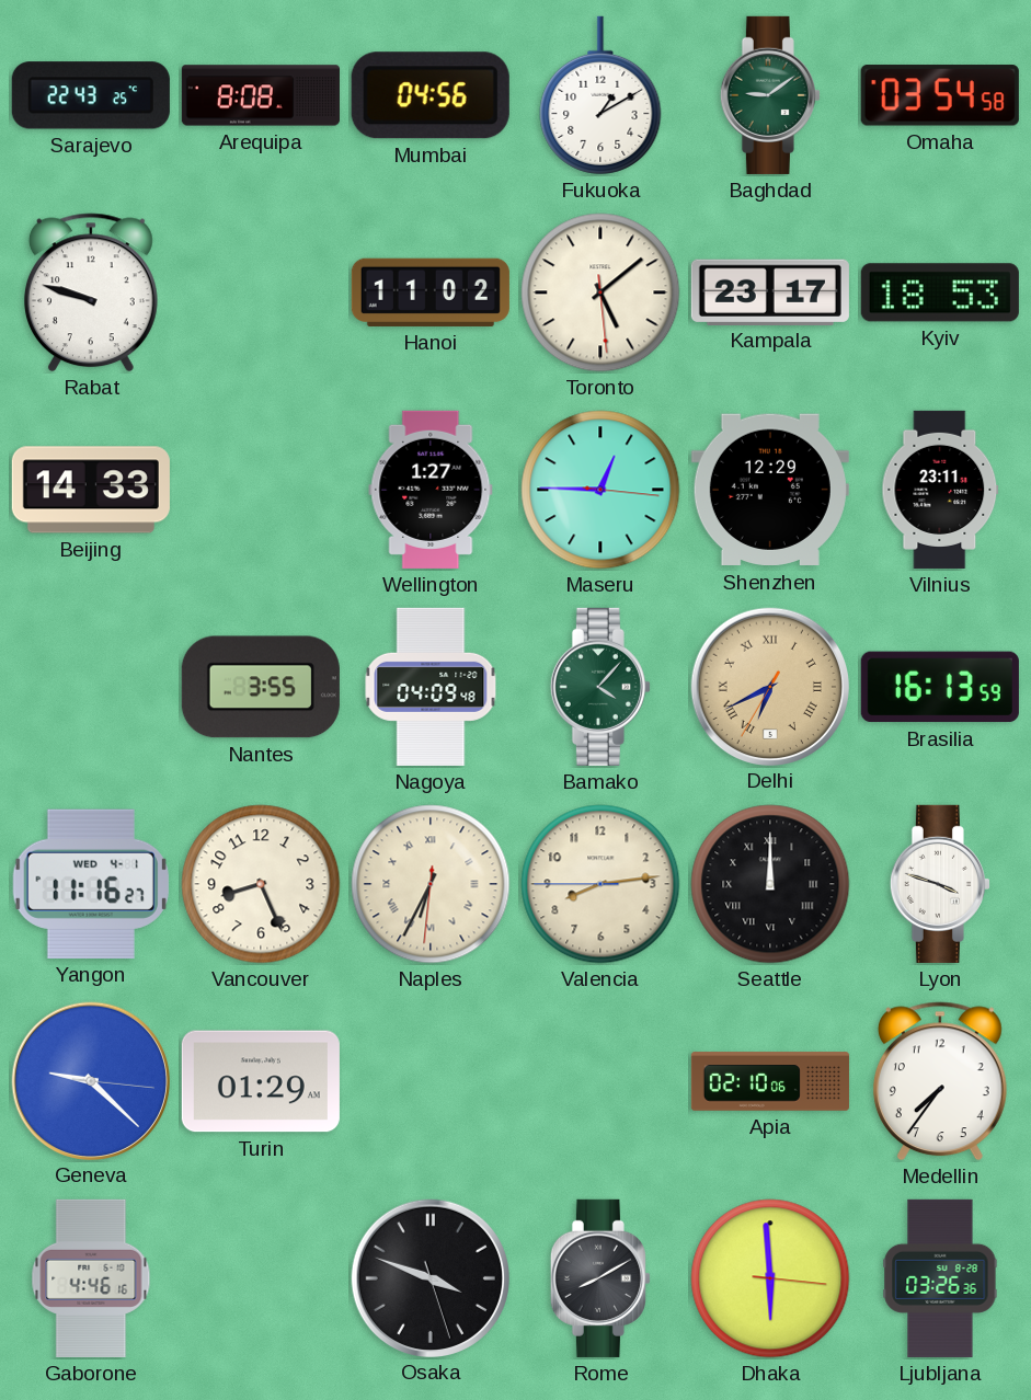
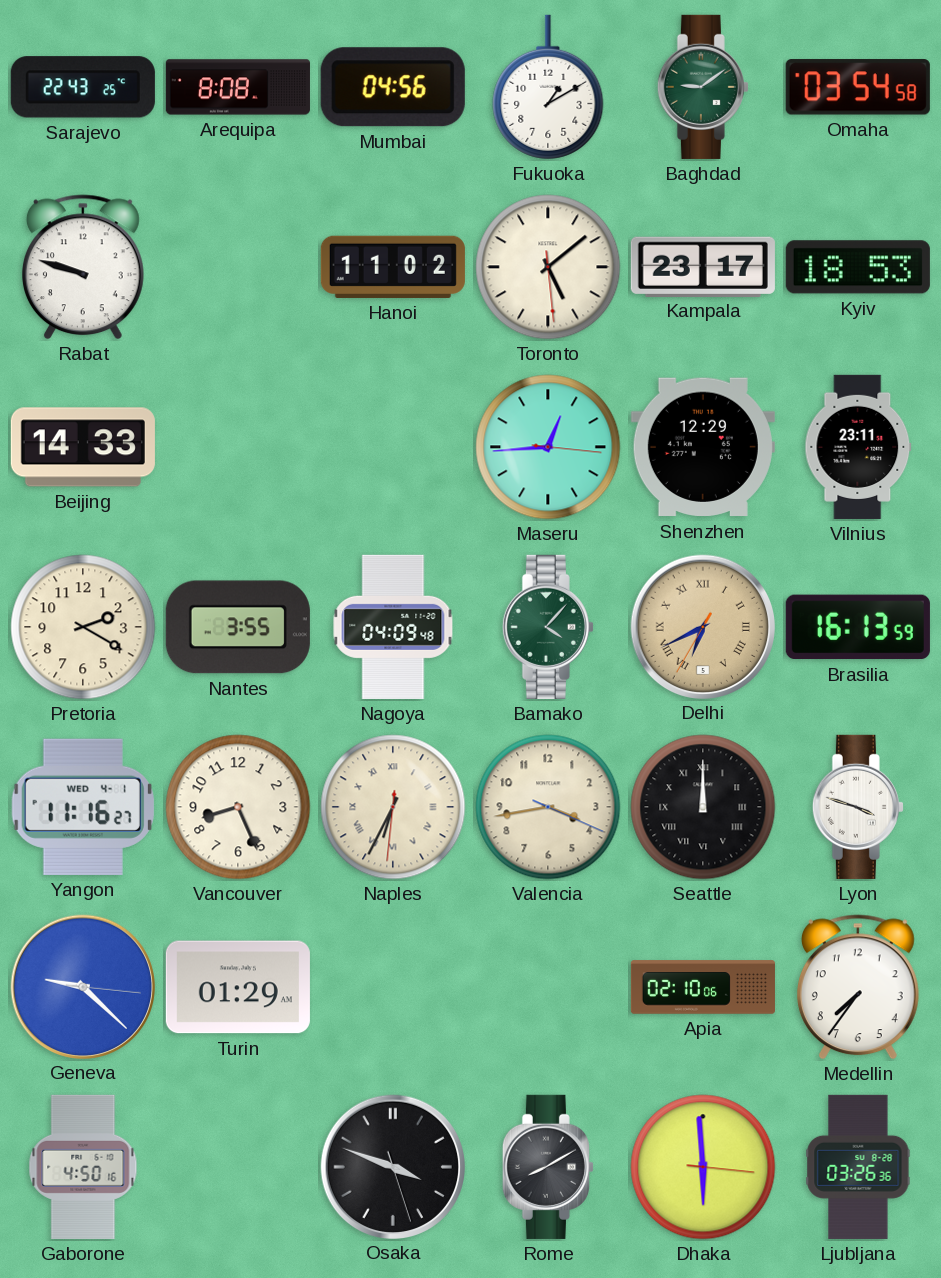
Wellington: 1:27 -> none (431, 490)
Maseru: 12:45 -> 12:44 (548, 447)
Pretoria: none -> 2:20 (83, 627)
Valencia: 8:13 -> 3:43 (548, 807)
Gaborone: 4:46 -> 4:50 (83, 1167)
